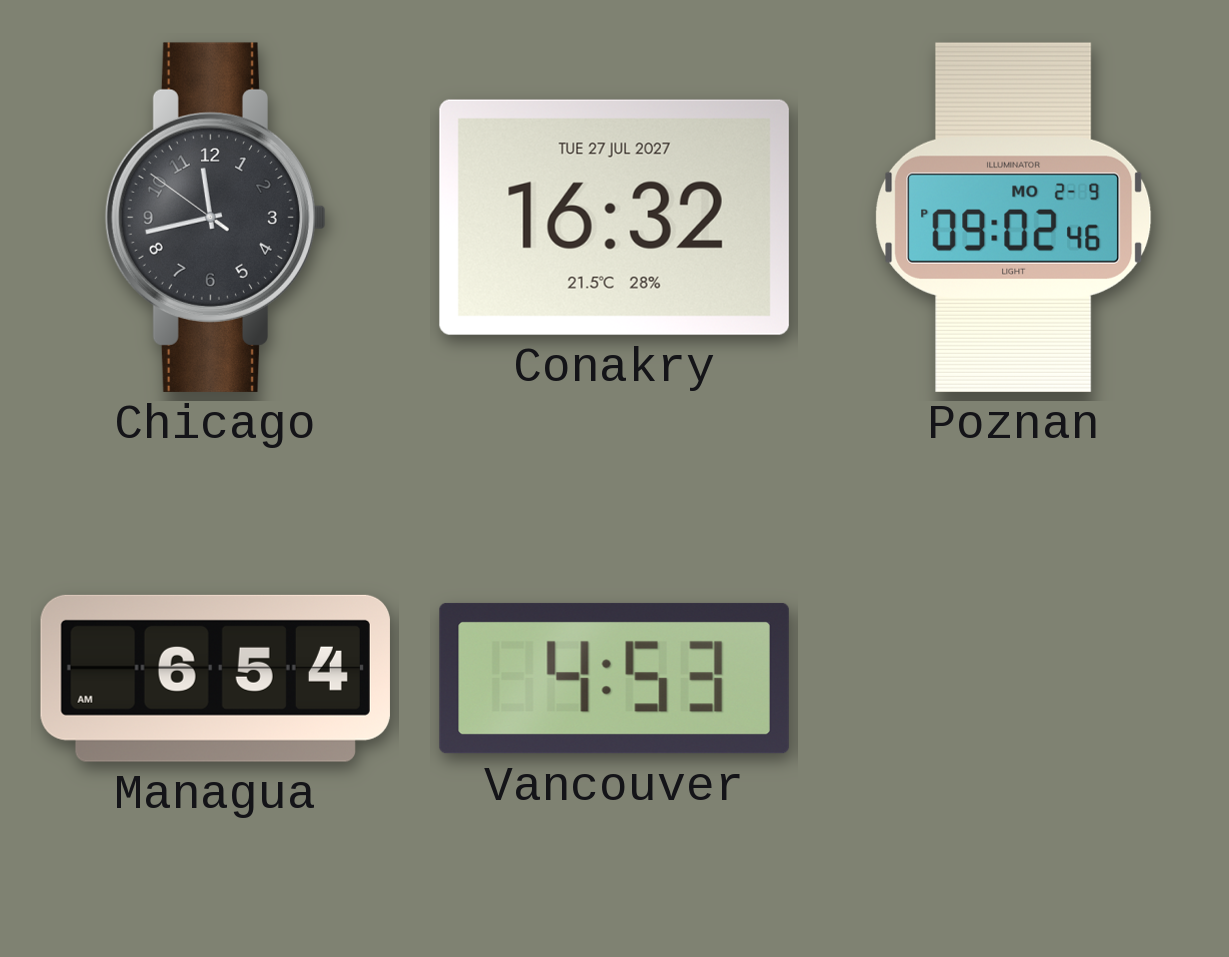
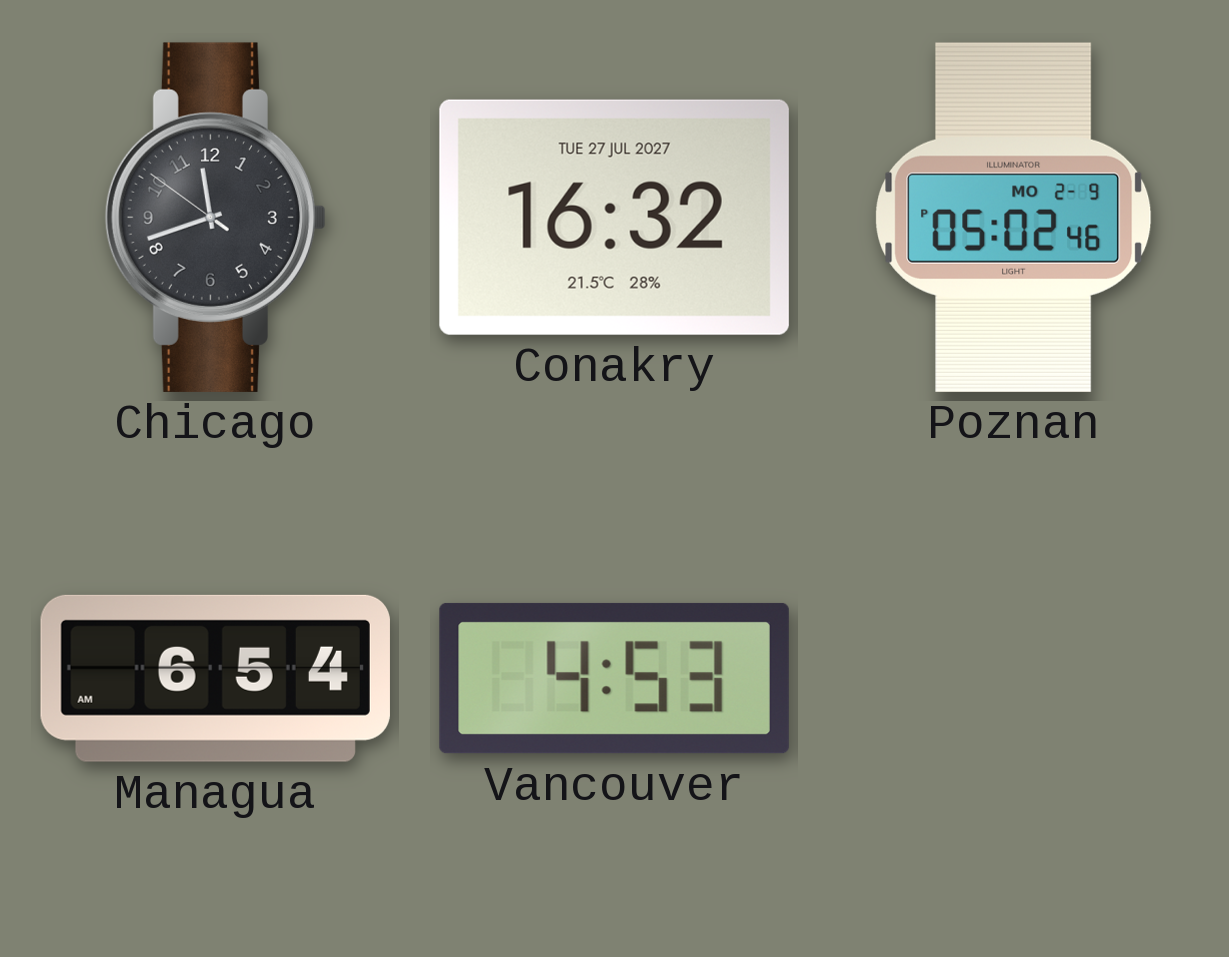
Chicago: 11:42 -> 11:41 (216, 217)
Poznan: 09:02 -> 05:02 (1014, 217)
